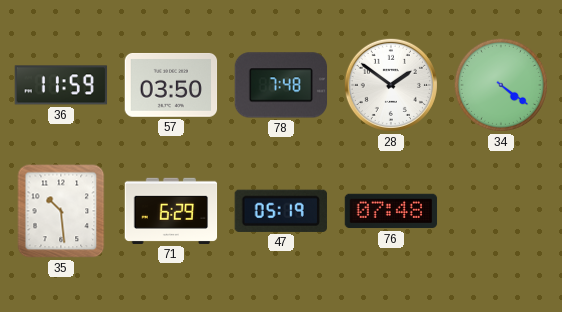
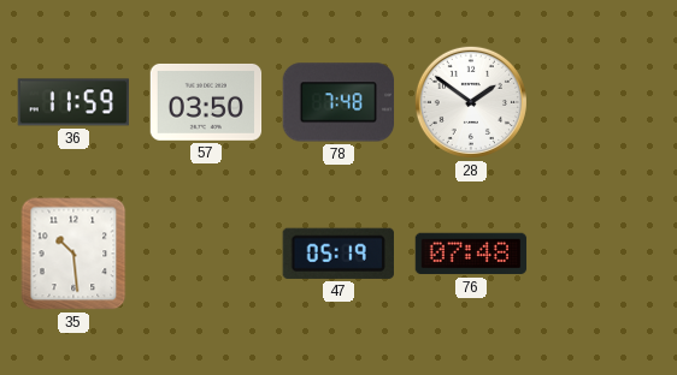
34: 4:21 -> none (501, 85)
71: 6:29 -> none (171, 211)
